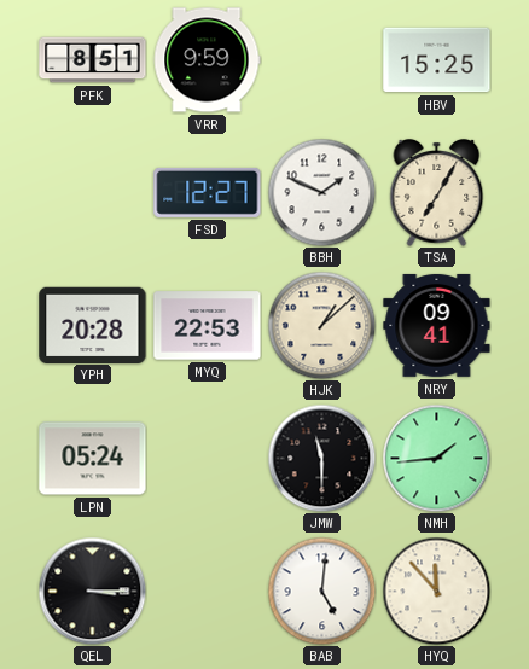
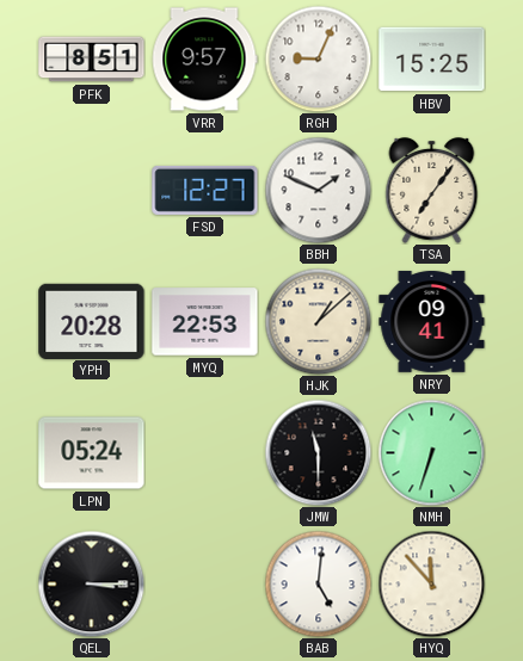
VRR: 9:59 -> 9:57 (204, 60)
RGH: none -> 9:04 (318, 58)
TSA: 7:05 -> 7:06 (432, 191)
NMH: 1:44 -> 6:33 (431, 452)
